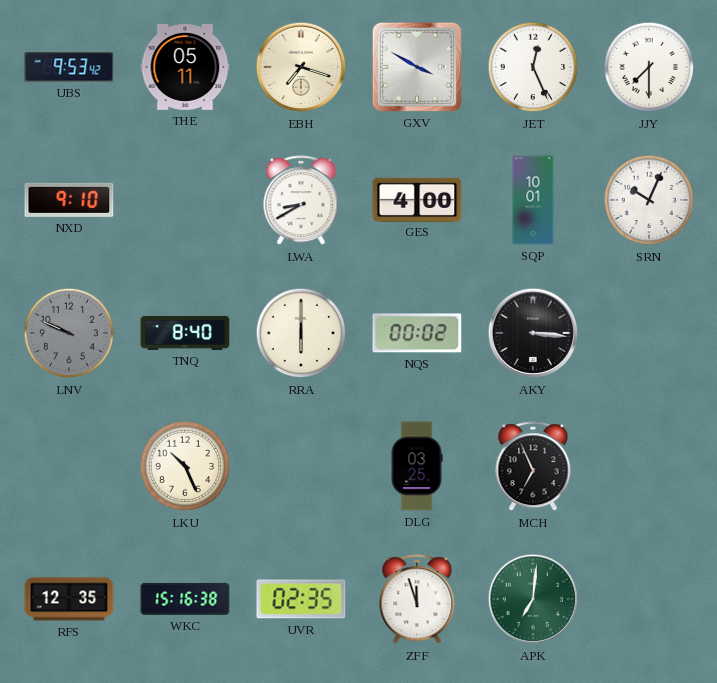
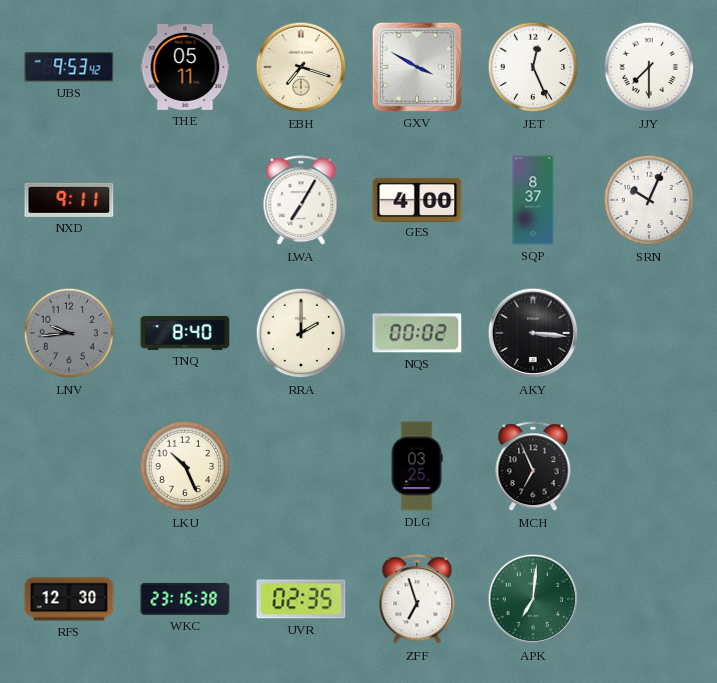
NXD: 9:10 -> 9:11 (69, 200)
LWA: 8:40 -> 7:05 (301, 201)
SQP: 10:01 -> 8:37 (533, 200)
LNV: 9:49 -> 9:44 (69, 333)
RRA: 6:00 -> 2:00 (301, 333)
RFS: 12:35 -> 12:30 (69, 599)
WKC: 15:16 -> 23:16 (185, 599)
ZFF: 11:57 -> 6:57 (417, 600)
